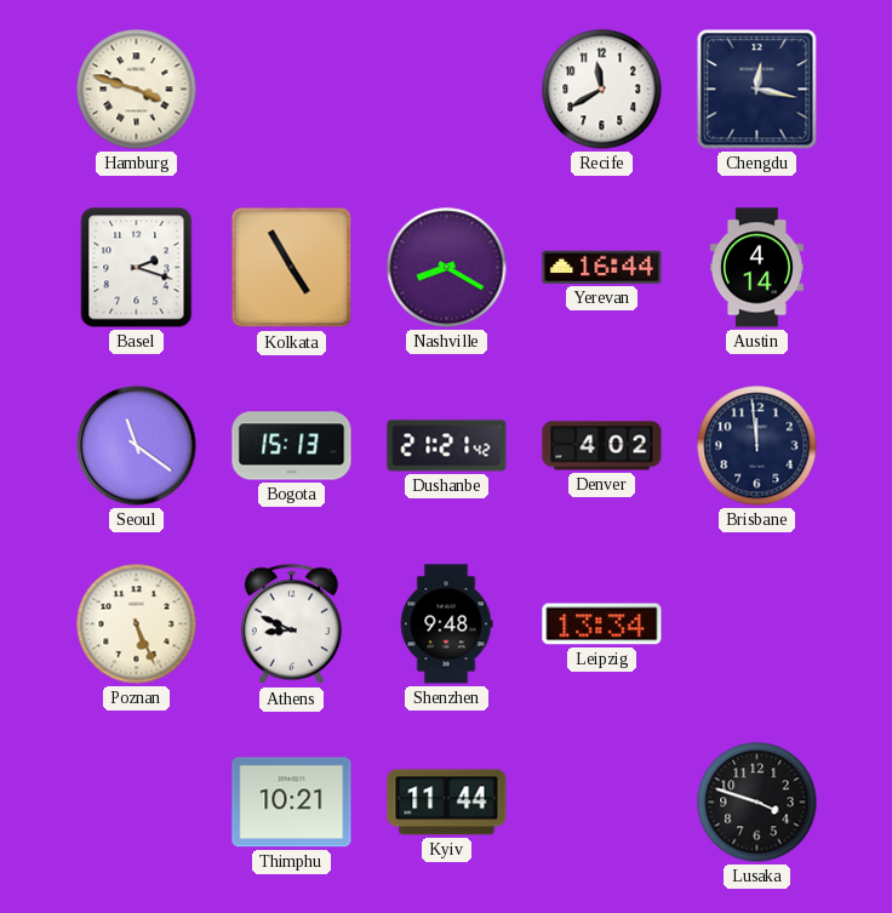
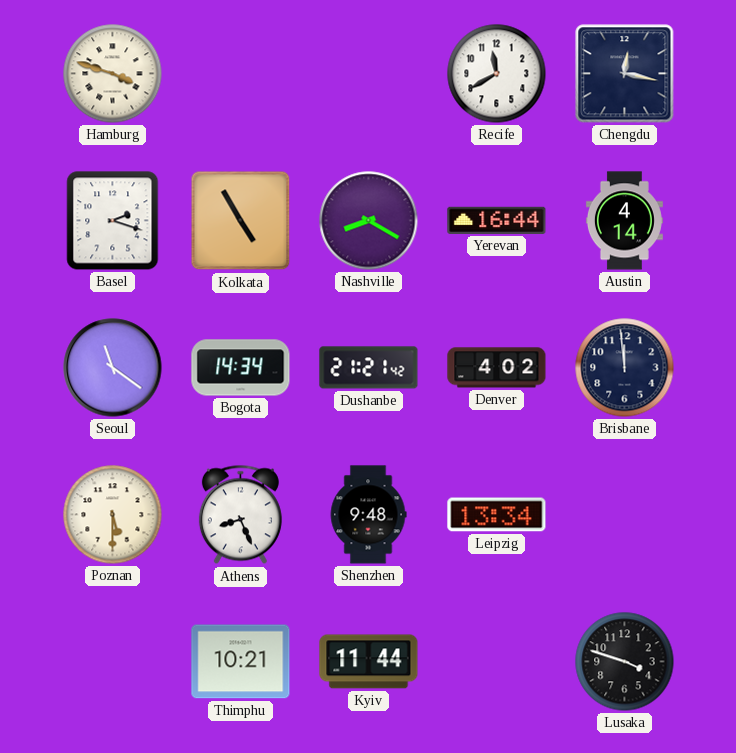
Bogota: 15:13 -> 14:34 (241, 368)
Poznan: 5:26 -> 5:30 (113, 515)
Athens: 8:49 -> 8:26 (240, 515)
